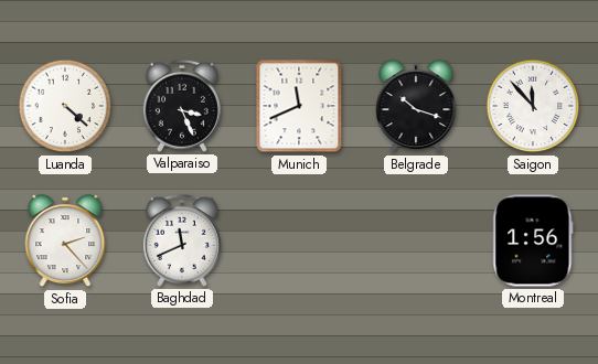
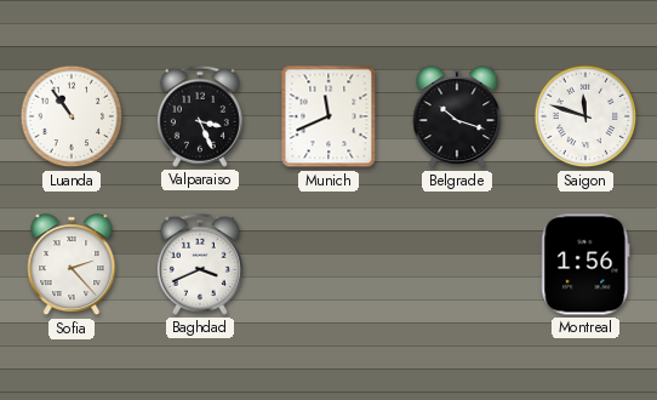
Luanda: 4:22 -> 10:54 (72, 116)
Saigon: 11:53 -> 11:48 (585, 116)
Baghdad: 11:41 -> 3:41 (200, 264)
